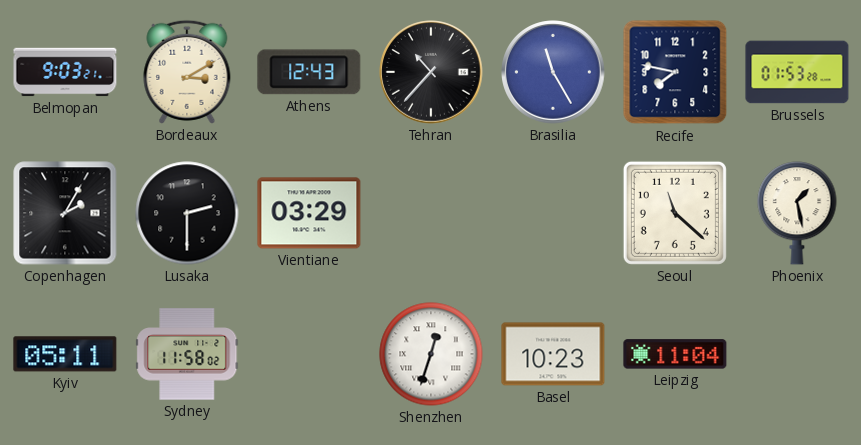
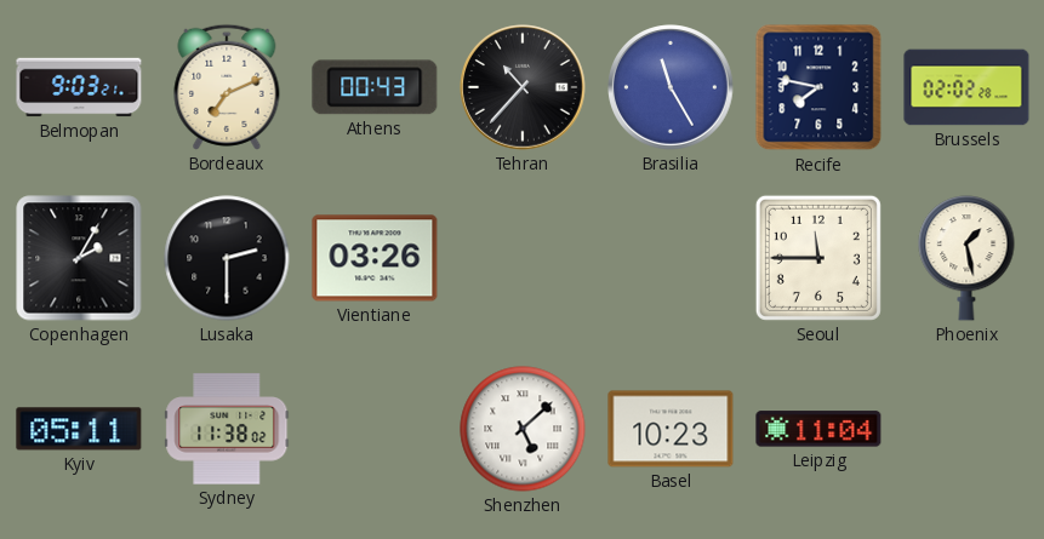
Bordeaux: 3:10 -> 7:11 (227, 87)
Athens: 12:43 -> 00:43 (375, 87)
Brussels: 01:53 -> 02:02 (966, 87)
Vientiane: 03:29 -> 03:26 (375, 258)
Seoul: 11:22 -> 11:45 (818, 258)
Sydney: 11:58 -> 11:38 (227, 429)
Shenzhen: 12:33 -> 5:08 (523, 429)
